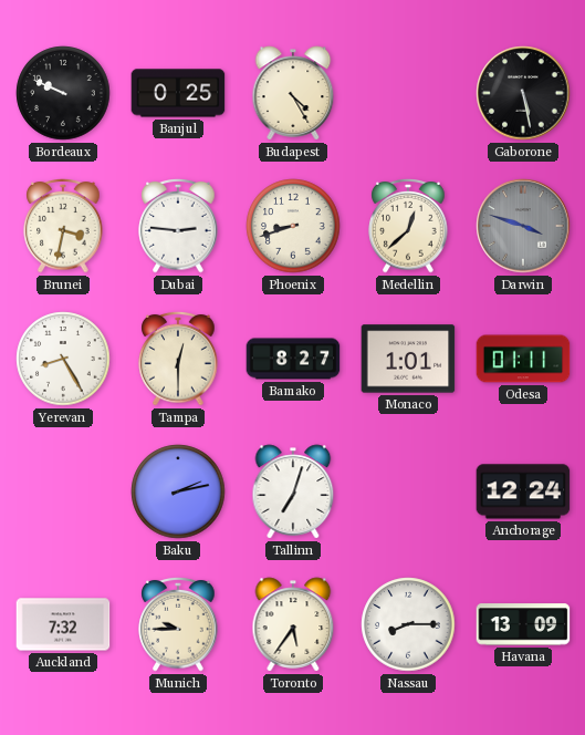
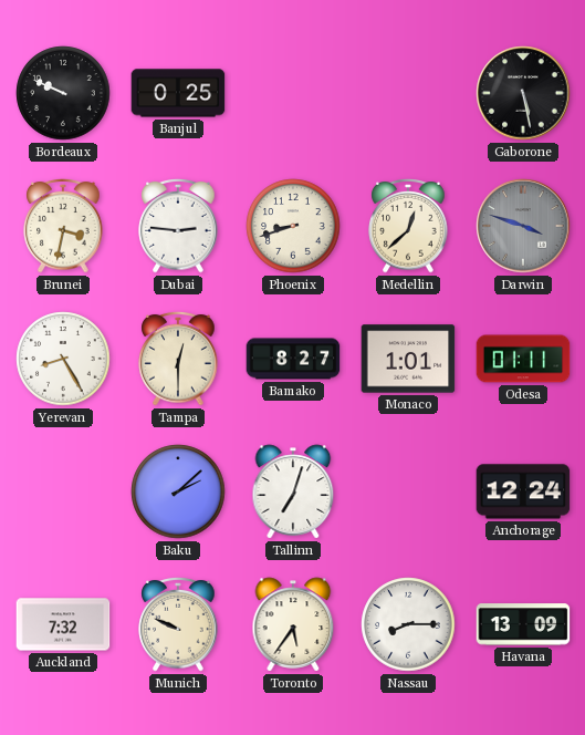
Budapest: 4:25 -> none (293, 93)
Baku: 2:13 -> 2:08 (178, 491)
Munich: 9:45 -> 9:49 (178, 625)
